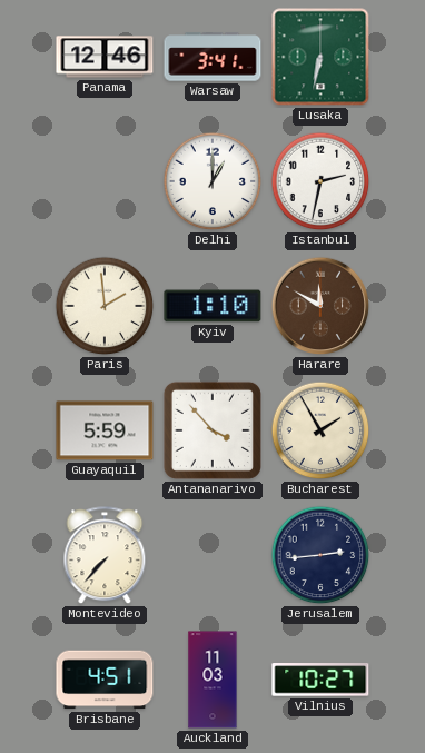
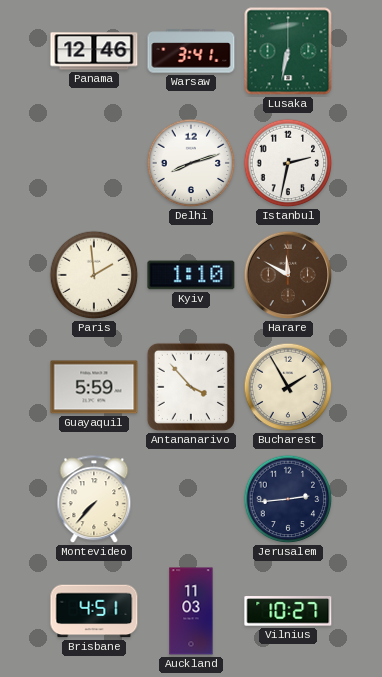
Delhi: 1:00 -> 8:12 (191, 163)
